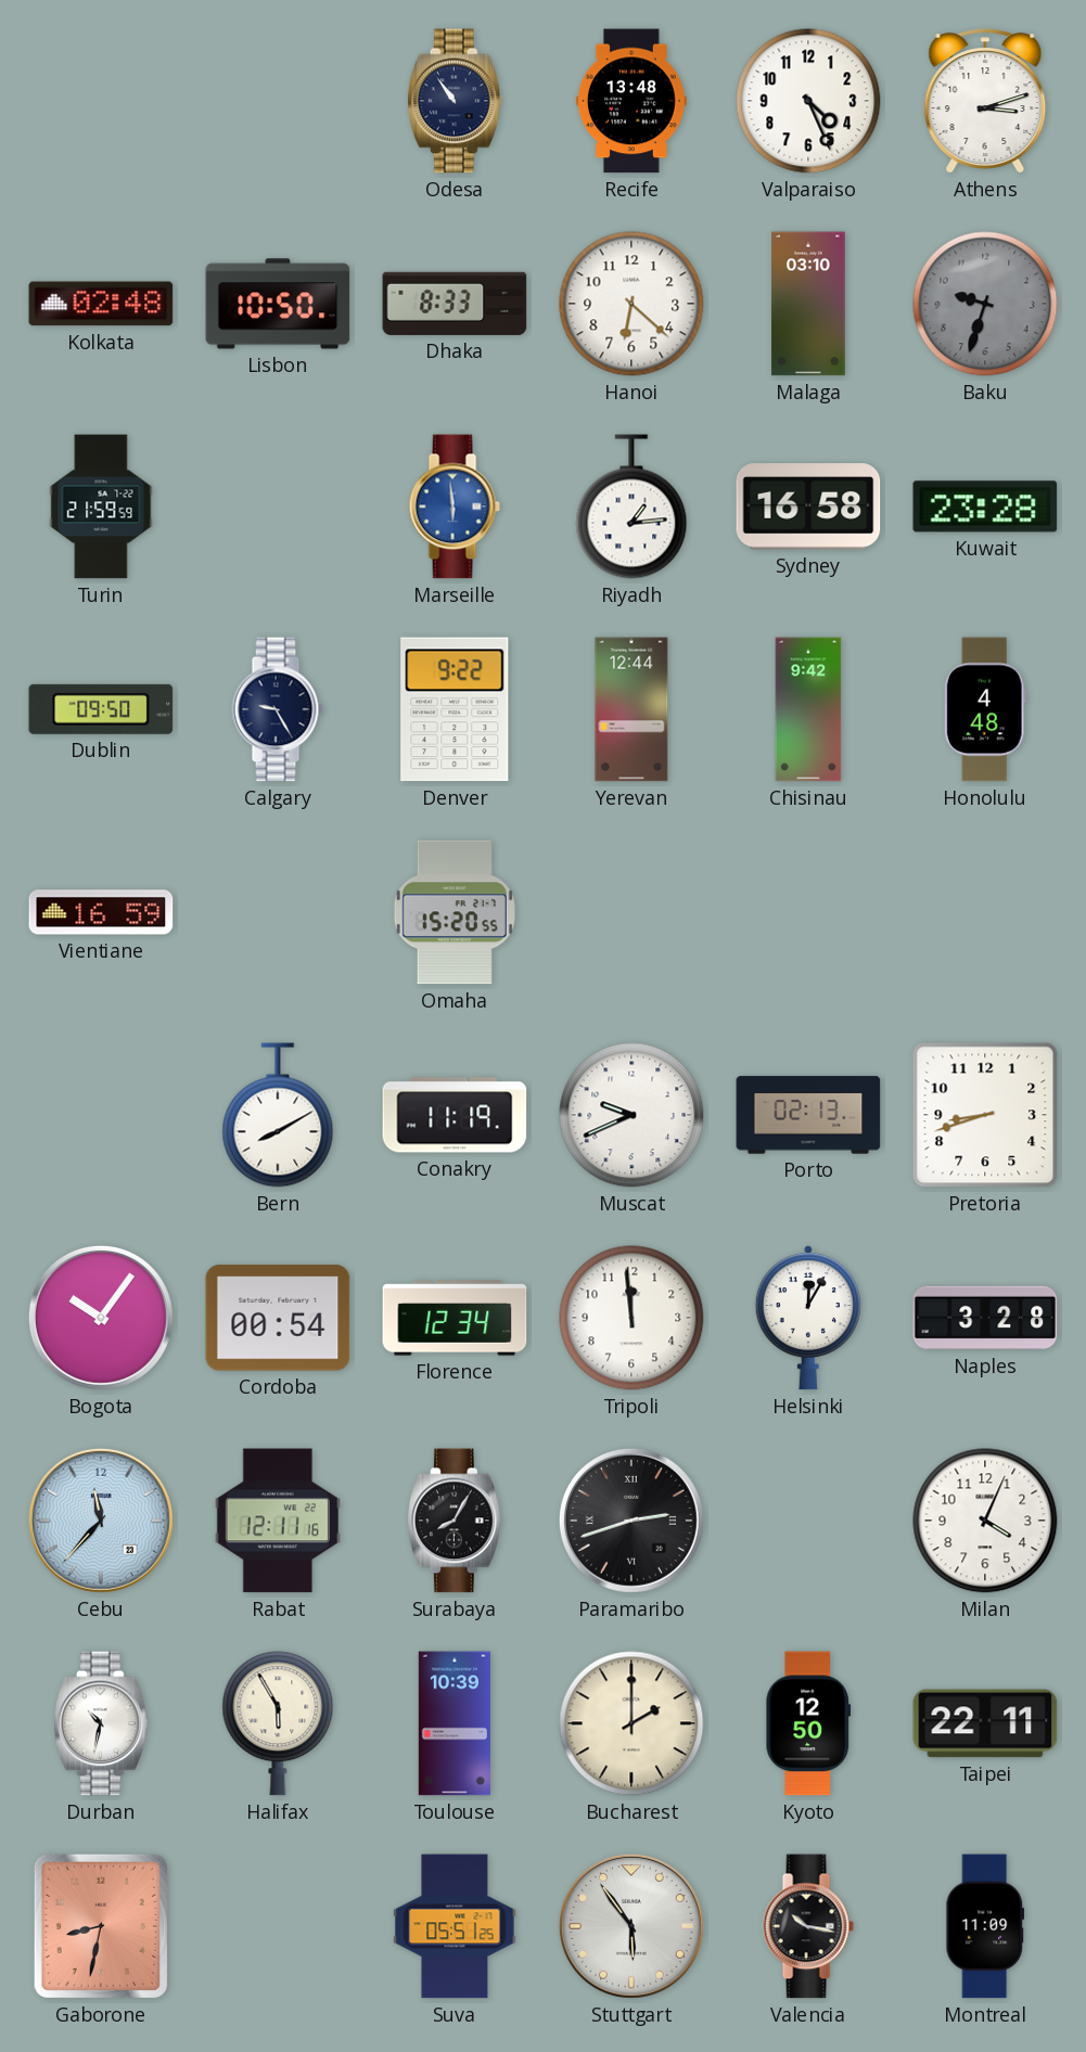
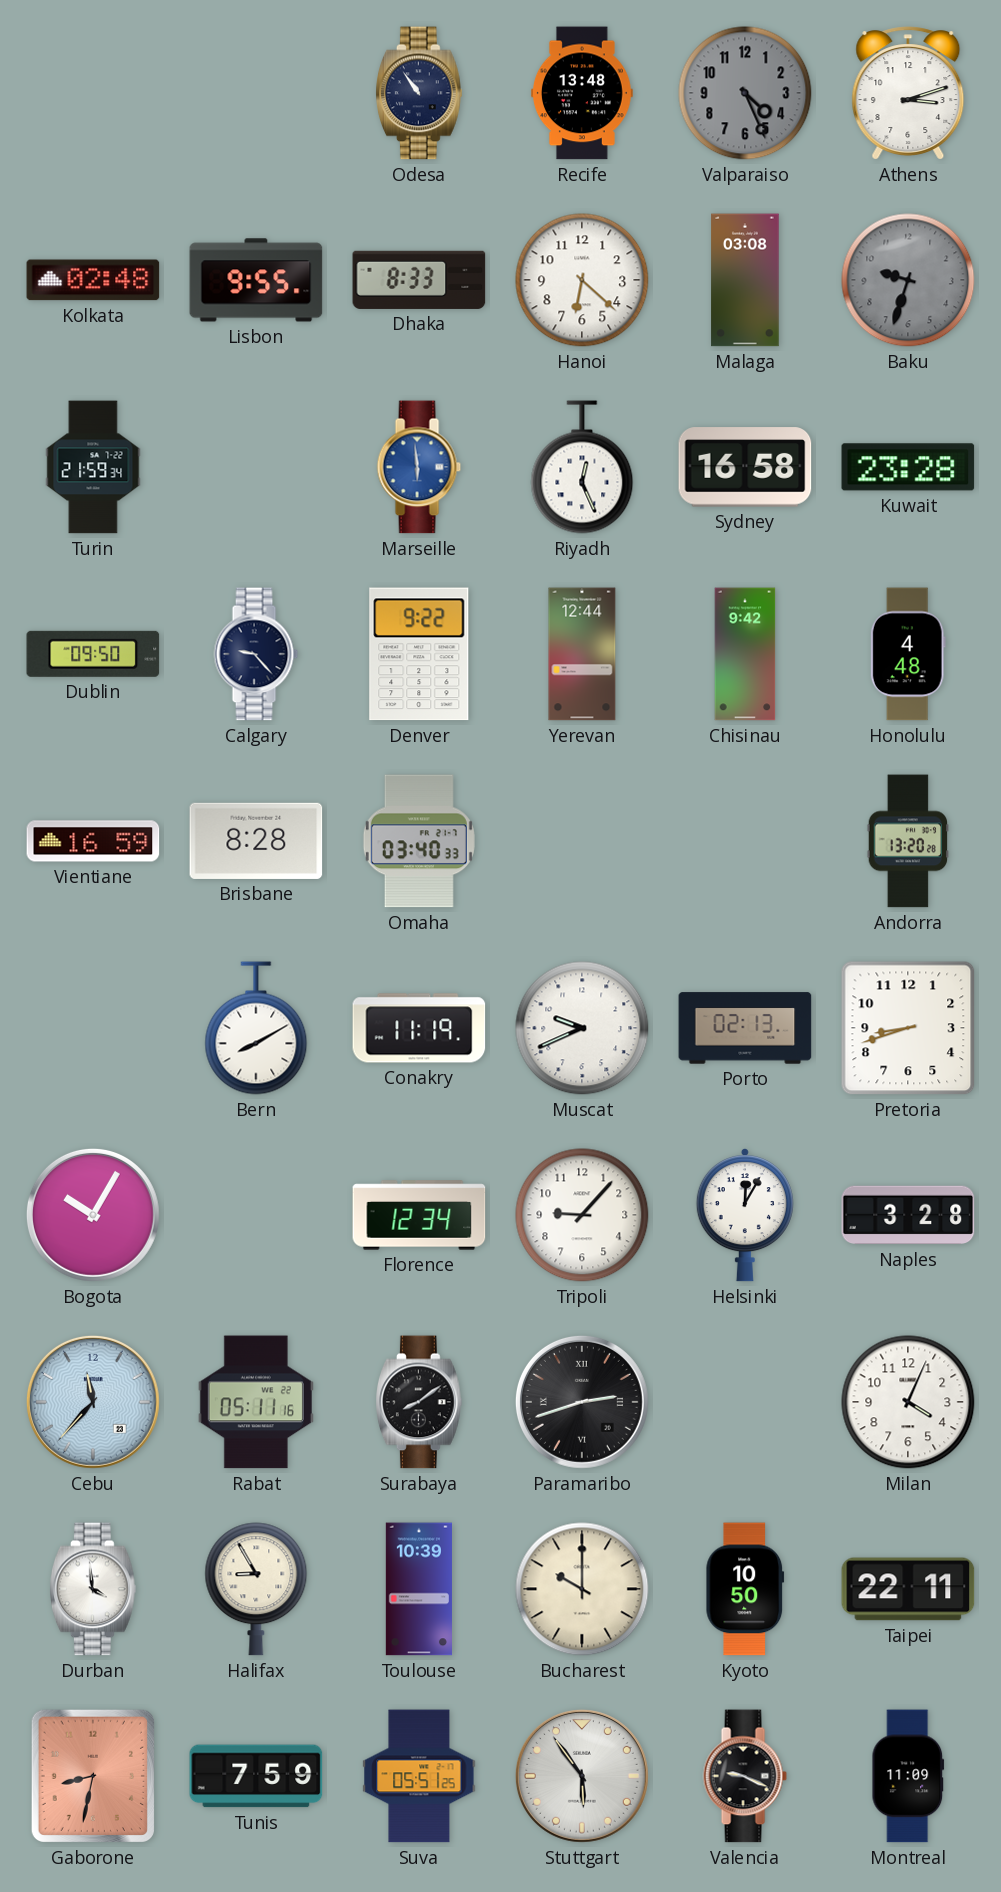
Valparaiso dial: white -> grey (745, 93)
Lisbon: 10:50 -> 9:55 (256, 280)
Malaga: 03:10 -> 03:08 (745, 280)
Turin: 21:59:59 -> 21:59:34 (93, 467)
Riyadh: 1:14 -> 12:26 (582, 467)
Calgary: 9:25 -> 9:23 (256, 654)
Brisbane: none -> 8:28 (256, 841)
Omaha: 15:20 -> 03:40 (419, 841)
Andorra: none -> 13:20 (908, 841)
Bogota: 10:06 -> 10:05 (93, 1215)
Cordoba: 00:54 -> none (278, 1318)
Tripoli: 11:59 -> 9:07 (582, 1215)
Rabat: 12:11 -> 05:11 (256, 1402)
Surabaya: 8:05 -> 8:09 (420, 1402)
Durban: 10:32 -> 3:59 (94, 1589)
Halifax: 5:55 -> 8:55 (256, 1589)
Bucharest: 2:00 -> 10:00 (582, 1589)
Kyoto: 12:50 -> 10:50 (745, 1589)
Tunis: none -> 7:59 (256, 1776)
Valencia: 10:17 -> 9:19 (745, 1776)
